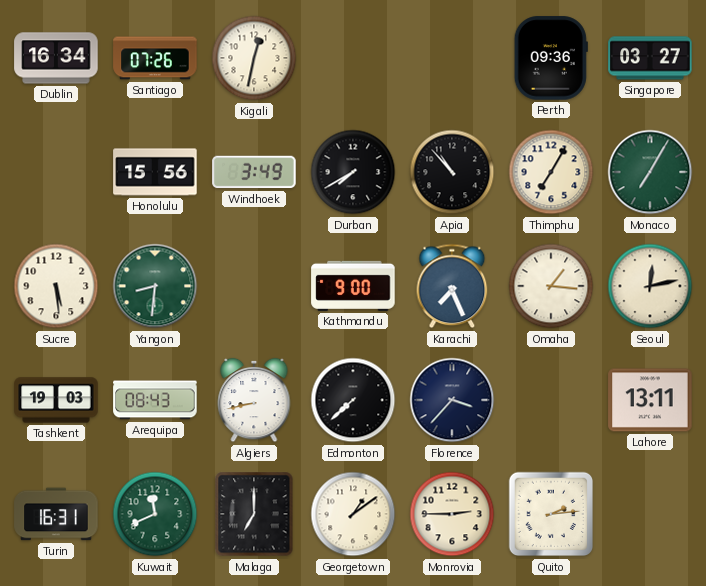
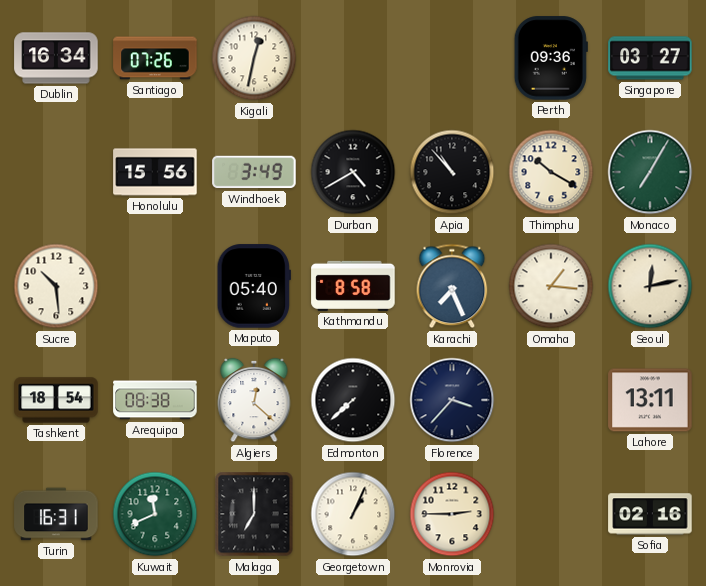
Durban: 7:40 -> 4:40 (353, 172)
Thimphu: 7:05 -> 10:20 (551, 172)
Sucre: 5:29 -> 10:29 (56, 286)
Yangon: 8:31 -> none (155, 286)
Maputo: none -> 05:40 (254, 286)
Kathmandu: 9:00 -> 8:58 (353, 286)
Tashkent: 19:03 -> 18:54 (56, 400)
Arequipa: 08:43 -> 08:38 (155, 400)
Algiers: 8:43 -> 12:22 (254, 400)
Georgetown: 1:09 -> 1:04 (353, 514)
Quito: 2:14 -> none (551, 514)
Sofia: none -> 02:16 (650, 514)
